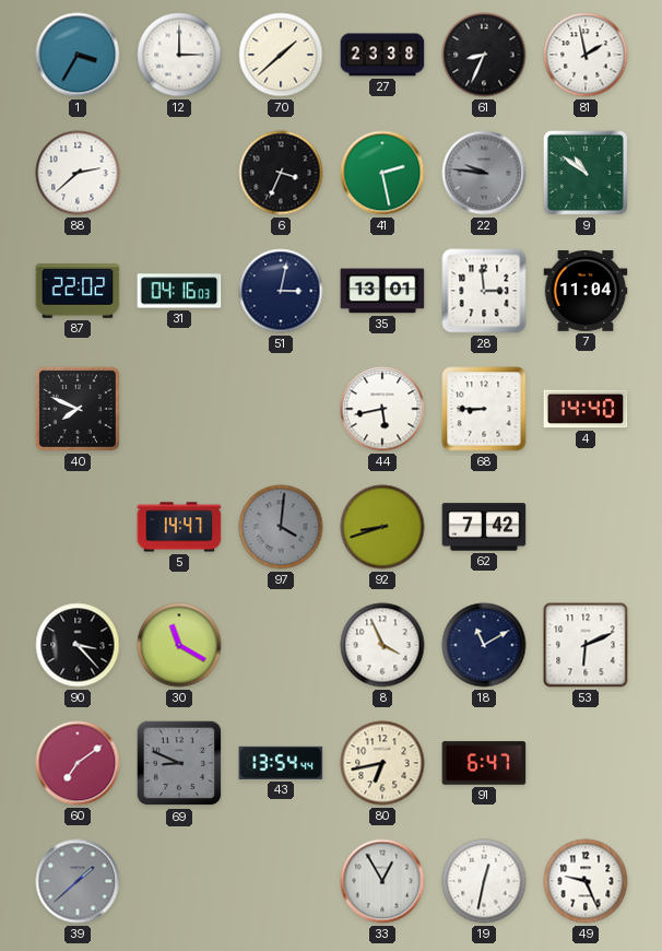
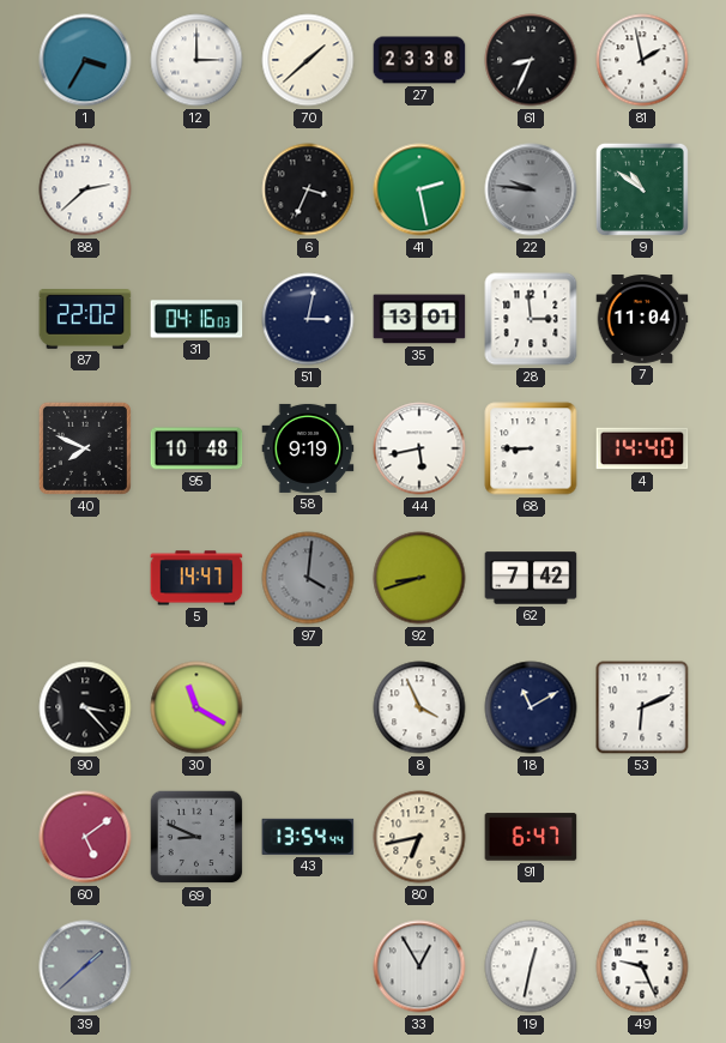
95: none -> 10:48 (196, 448)
58: none -> 9:19 (308, 448)
60: 7:09 -> 5:09 (85, 837)
